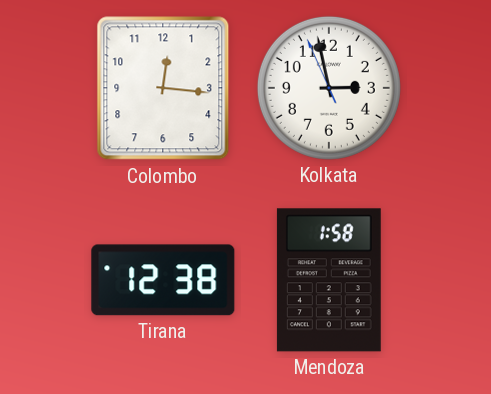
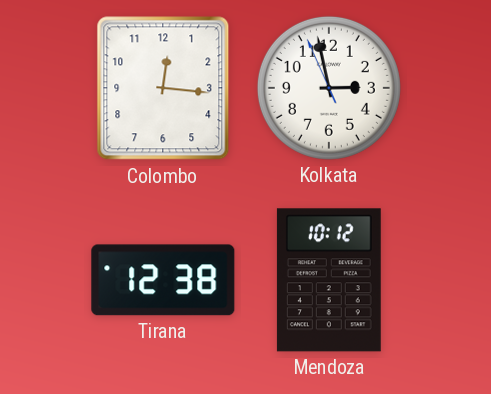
Mendoza: 1:58 -> 10:12 (329, 280)
